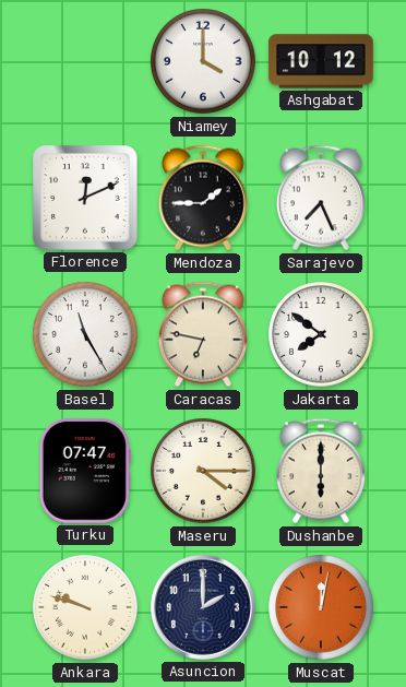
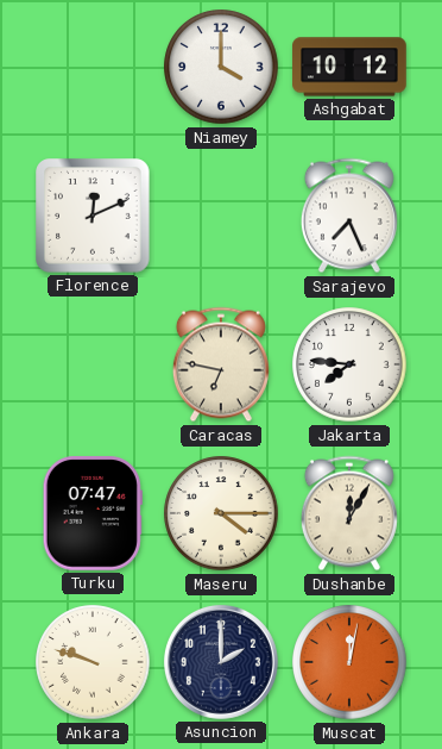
Mendoza: 1:45 -> none (203, 198)
Basel: 11:25 -> none (85, 334)
Jakarta: 7:51 -> 7:46 (349, 364)
Dushanbe: 6:00 -> 12:05 (349, 513)
